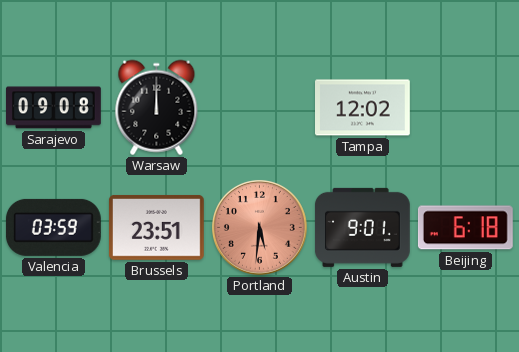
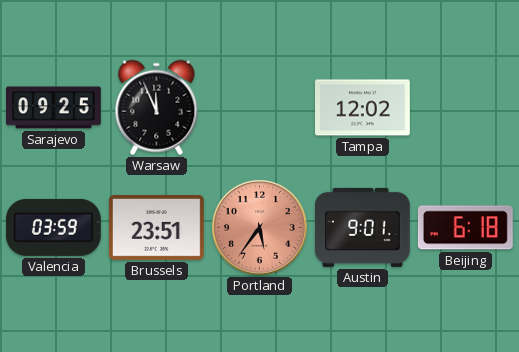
Sarajevo: 09:08 -> 09:25 (54, 108)
Warsaw: 12:00 -> 11:56 (157, 108)
Portland: 5:31 -> 5:36 (259, 227)
